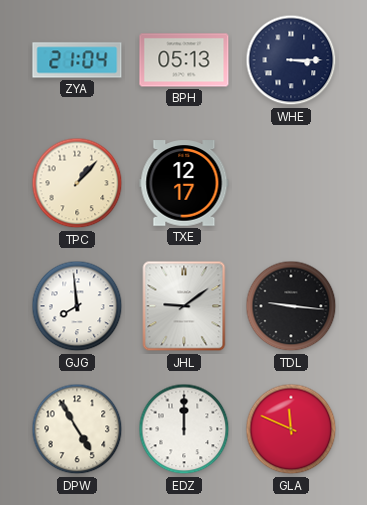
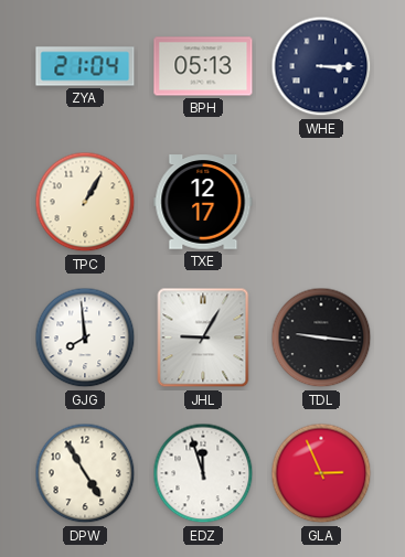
TPC: 1:07 -> 1:05 (85, 202)
JHL: 9:09 -> 9:05 (203, 338)
EDZ: 12:00 -> 11:57 (203, 473)
GLA: 11:49 -> 2:56 (321, 473)
